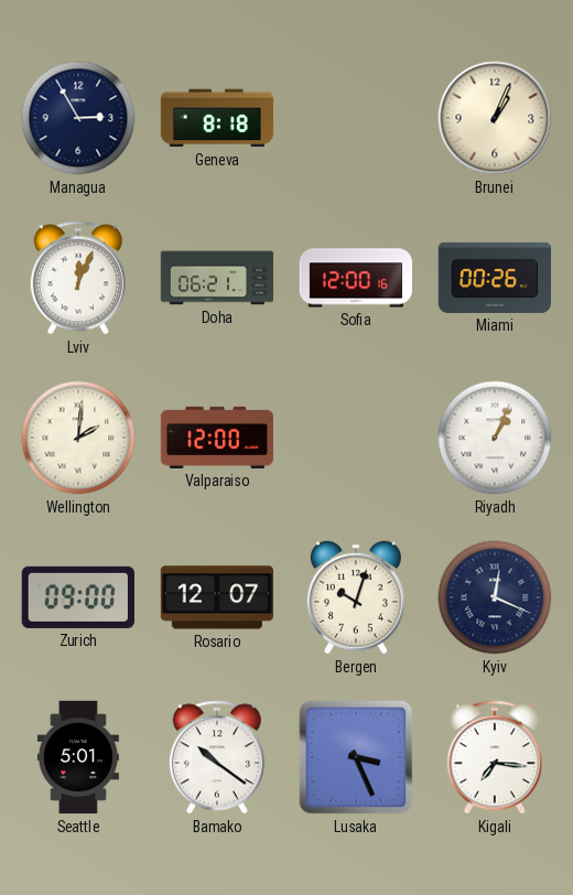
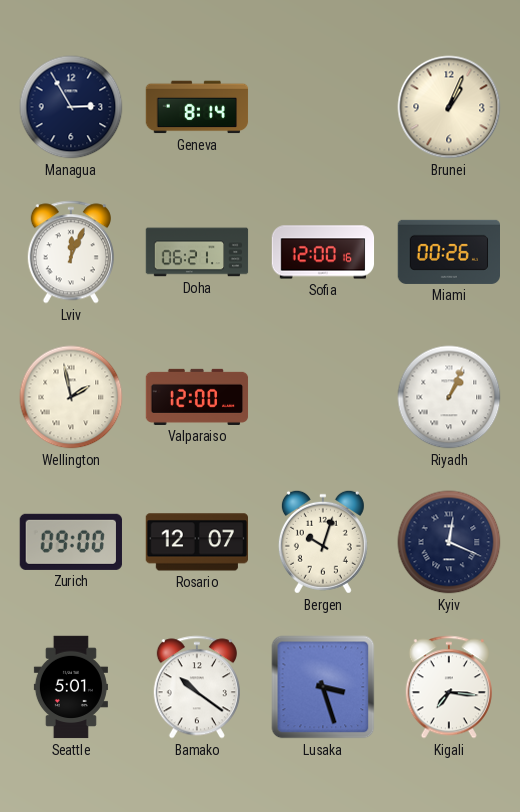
Geneva: 8:18 -> 8:14 (197, 107)
Wellington: 2:01 -> 1:58 (71, 397)
Lusaka: 3:26 -> 3:27 (323, 687)
